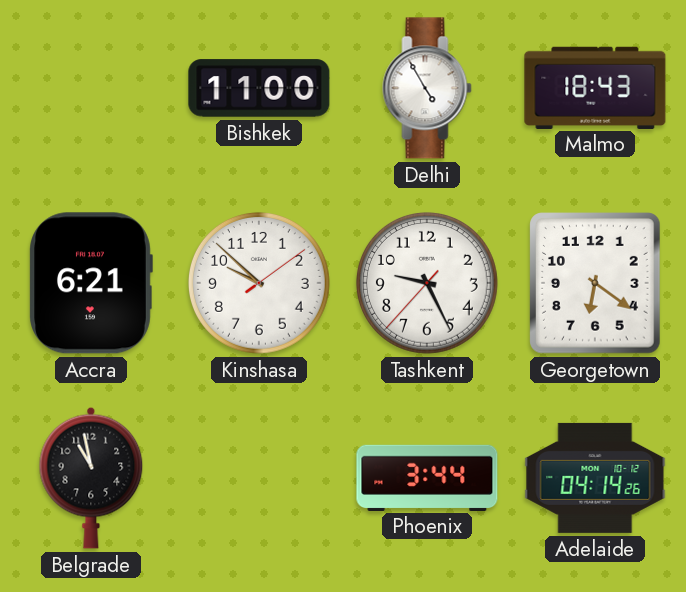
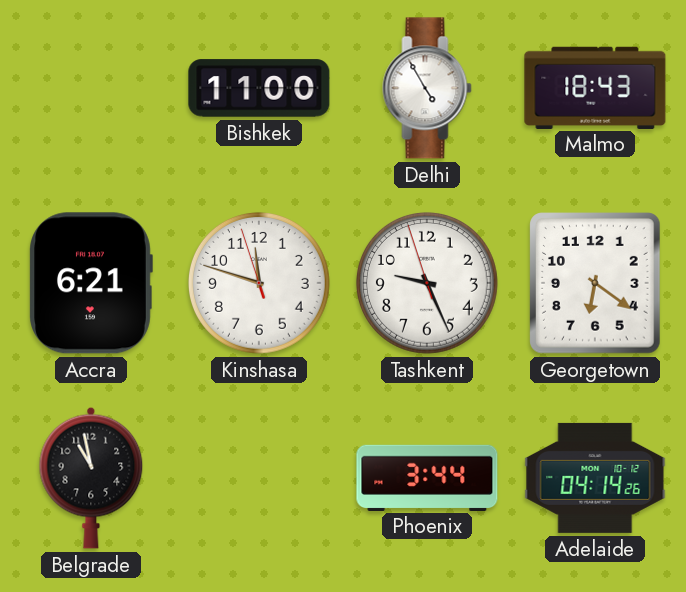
Kinshasa: 9:52 -> 11:47 (259, 283)
Tashkent: 9:25:37 -> 9:25:57 (427, 283)
